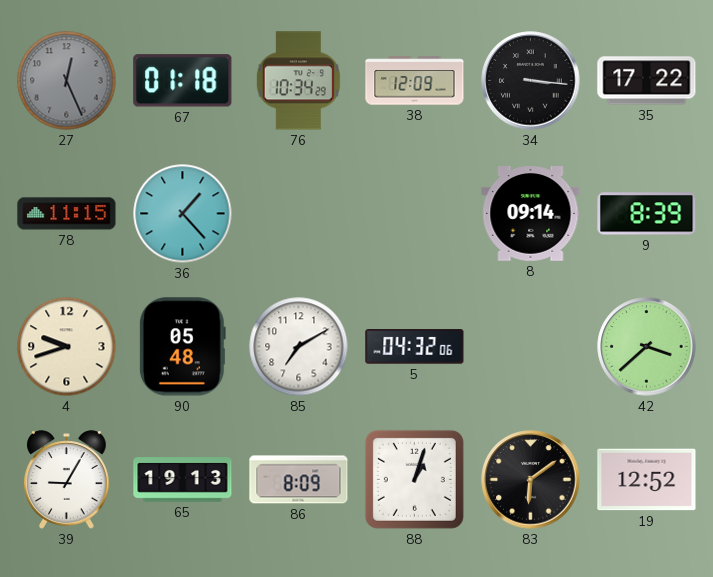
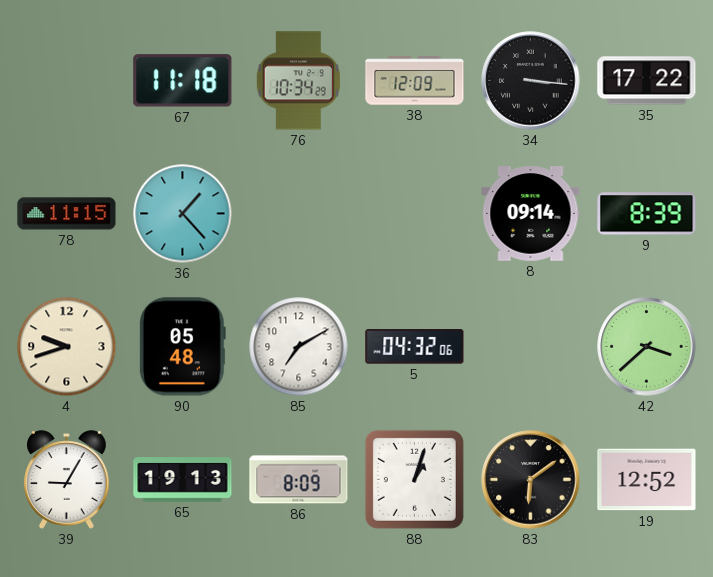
27: 12:26 -> none (67, 81)
67: 01:18 -> 11:18 (183, 81)
